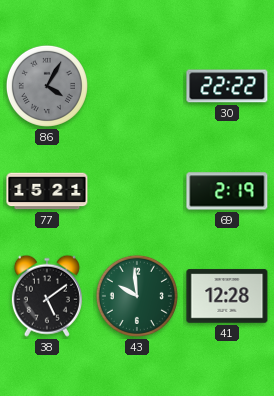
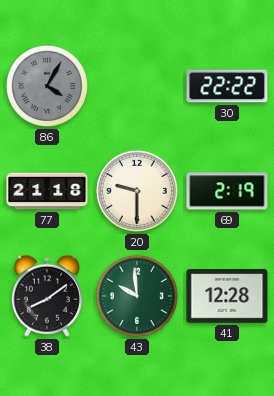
77: 15:21 -> 21:18 (47, 191)
20: none -> 9:30 (137, 191)
38: 5:09 -> 8:09 (47, 296)
